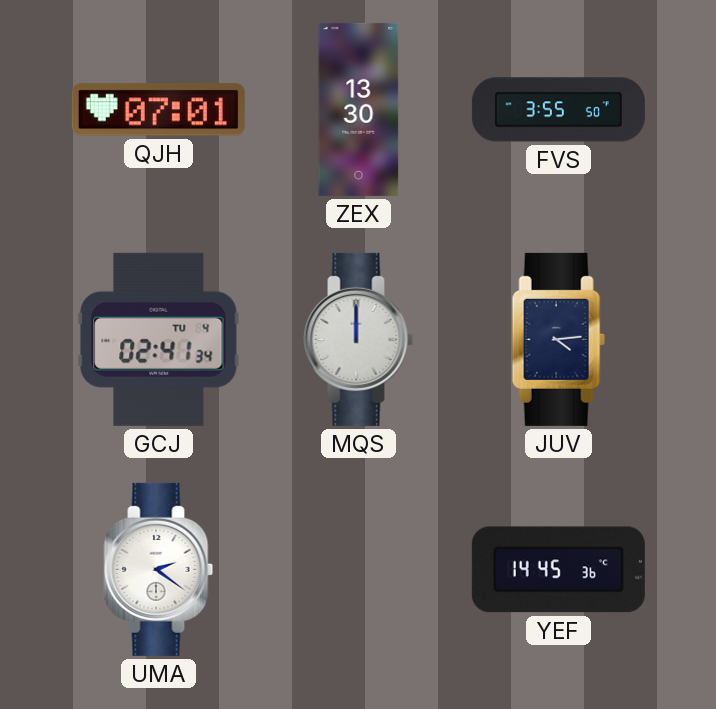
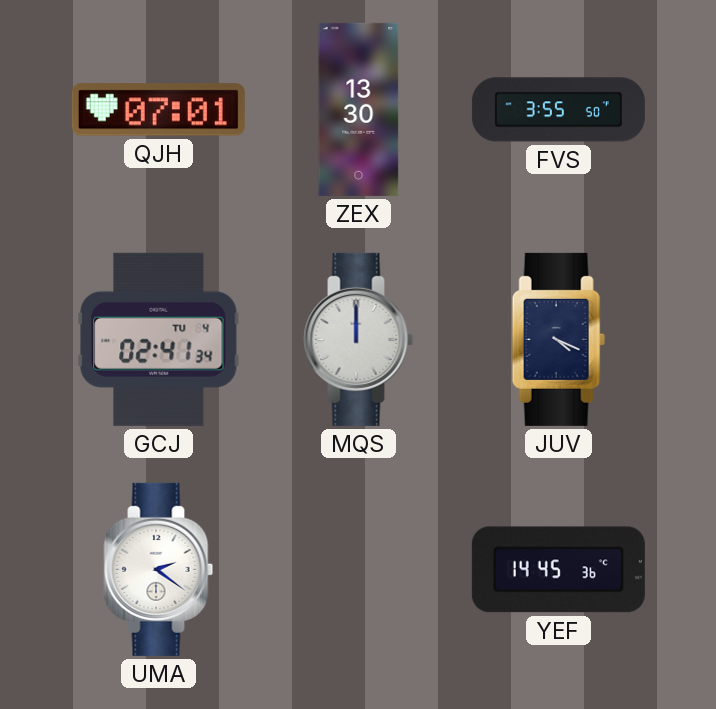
JUV: 4:14 -> 4:19 (558, 339)
